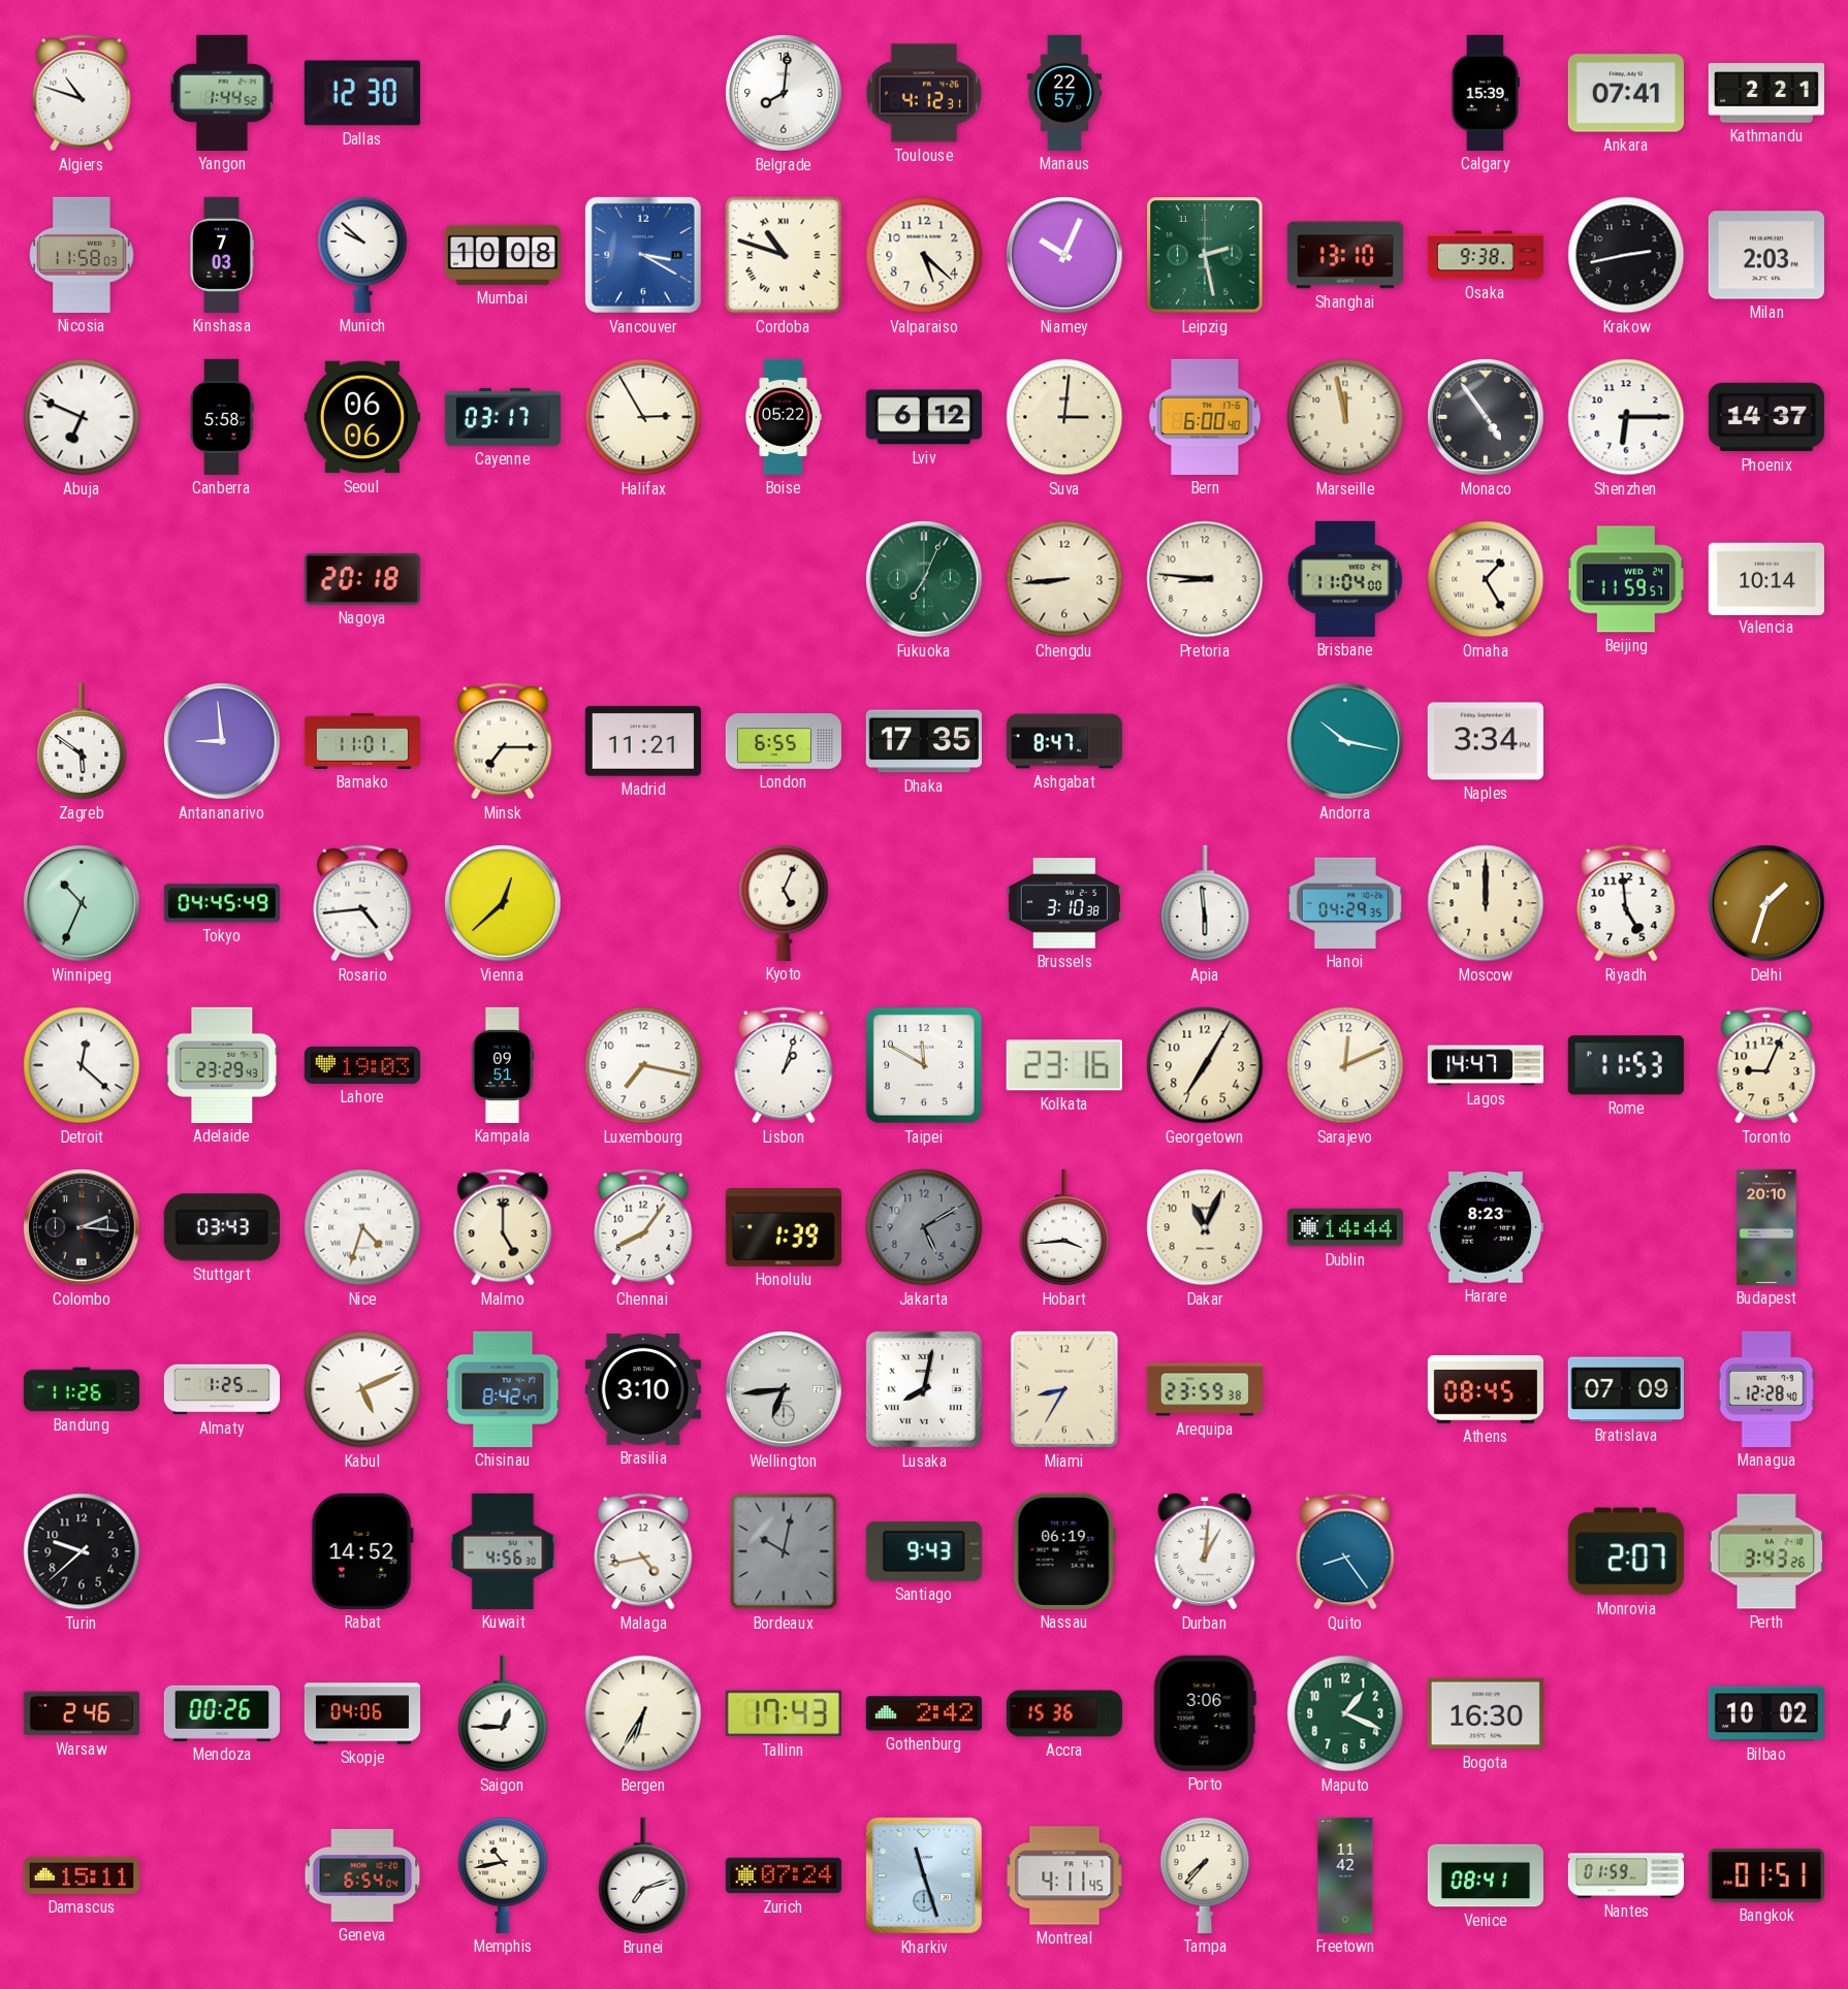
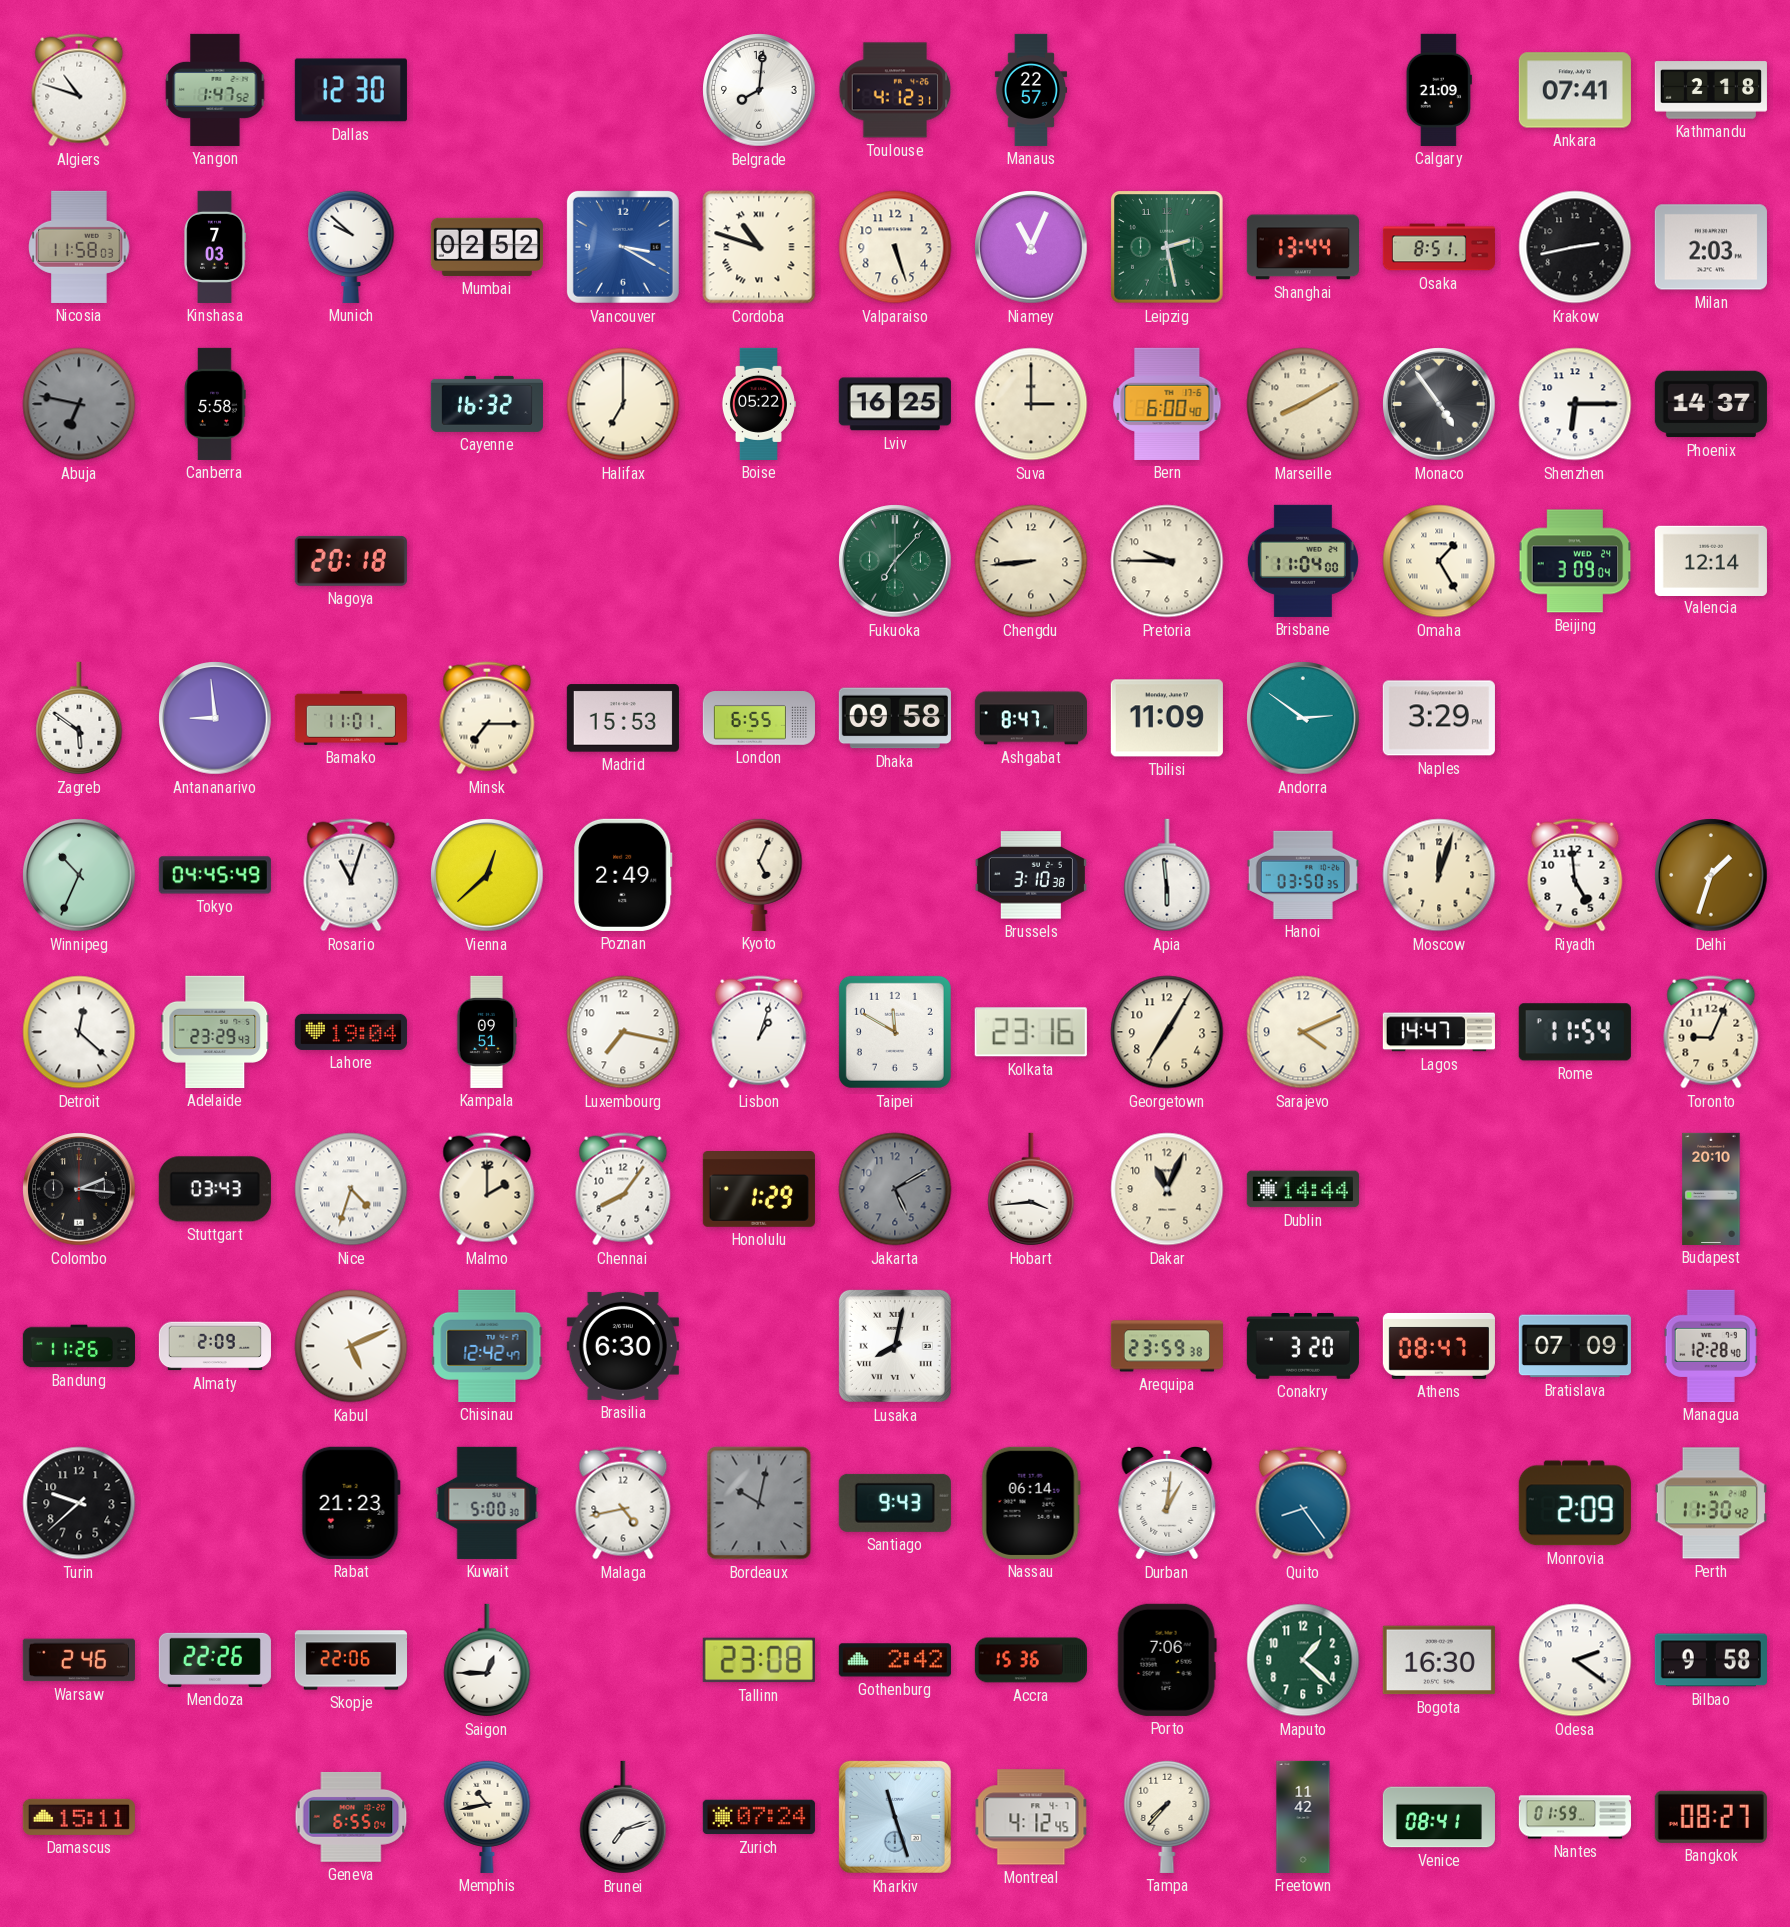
Yangon: 1:44 -> 1:47 (215, 90)
Calgary: 15:39 -> 21:09 (1439, 90)
Kathmandu: 2:21 -> 2:18 (1711, 90)
Mumbai: 10:08 -> 02:52 (487, 247)
Valparaiso: 5:22 -> 5:27 (895, 247)
Niamey: 10:04 -> 11:04 (1031, 247)
Shanghai: 13:10 -> 13:44 (1303, 247)
Osaka: 9:38 -> 8:51 (1438, 247)
Abuja: 6:49 -> 6:47 (79, 404)
Abuja dial: white -> grey (79, 404)
Seoul: 06:06 -> none (362, 417)
Cayenne: 03:17 -> 16:32 (487, 404)
Halifax: 2:55 -> 7:00 (623, 404)
Lviv: 6:12 -> 16:25 (895, 404)
Suva: 3:01 -> 3:00 (1031, 404)
Marseille: 11:58 -> 8:10 (1303, 404)
Fukuoka: 7:04 -> 7:07 (895, 561)
Pretoria: 8:46 -> 9:45 (1167, 561)
Beijing: 11:59 -> 3:09 (1575, 561)
Valencia: 10:14 -> 12:14 (1711, 560)
Madrid: 11:21 -> 15:53 (623, 718)
Dhaka: 17:35 -> 09:58 (895, 718)
Tbilisi: none -> 11:09 (1167, 718)
Andorra: 10:17 -> 2:51 (1303, 718)
Naples: 3:34 -> 3:29 (1439, 718)
Rosario: 4:44 -> 11:03 (351, 875)
Poznan: none -> 2:49 (623, 875)
Hanoi: 04:29 -> 03:50 (1303, 875)
Moscow: 12:00 -> 12:03 (1439, 875)
Lahore: 19:03 -> 19:04 (351, 1032)
Sarajevo: 12:11 -> 4:11 (1303, 1032)
Rome: 11:53 -> 11:54 (1575, 1032)
Malmo: 5:00 -> 2:00 (487, 1189)
Honolulu: 1:39 -> 1:29 (759, 1190)
Harare: 8:23 -> none (1486, 1227)
Almaty: 1:25 -> 2:09 (215, 1346)
Chisinau: 8:42 -> 12:42 (487, 1346)
Brasilia: 3:10 -> 6:30 (623, 1346)
Wellington: 6:44 -> none (784, 1389)
Miami: 8:35 -> none (1064, 1389)
Conakry: none -> 3:20 (1303, 1347)
Athens: 08:45 -> 08:47 (1439, 1346)
Rabat: 14:52 -> 21:23 (351, 1503)
Kuwait: 4:56 -> 5:00 (487, 1503)
Nassau: 06:19 -> 06:14 (1031, 1503)
Monrovia: 2:07 -> 2:09 (1575, 1503)
Perth: 3:43 -> 11:30 (1711, 1503)
Mendoza: 00:26 -> 22:26 (215, 1660)
Skopje: 04:06 -> 22:06 (350, 1660)
Bergen: 6:35 -> none (643, 1713)
Tallinn: 17:43 -> 23:08 (759, 1660)
Porto: 3:06 -> 7:06 (1167, 1660)
Maputo: 1:19 -> 1:22 (1303, 1660)
Odesa: none -> 2:21 (1575, 1660)
Bilbao: 10:02 -> 9:58 (1711, 1660)
Geneva: 6:54 -> 6:55 (351, 1817)
Montreal: 4:11 -> 4:12 (1031, 1817)
Bangkok: 01:51 -> 08:27 (1711, 1817)
